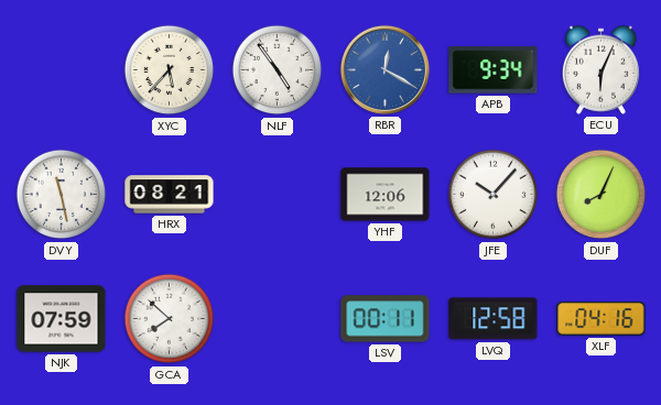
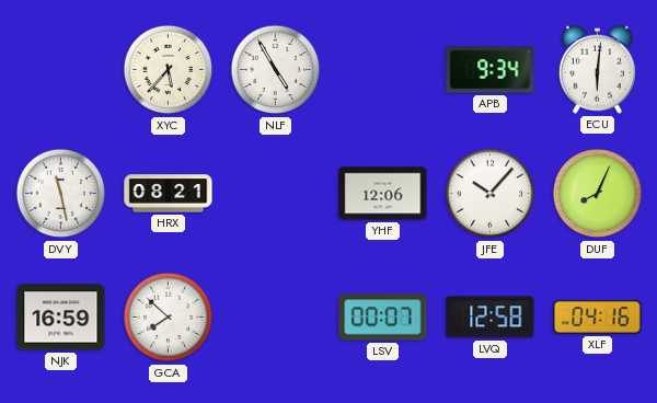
NLF: 4:54 -> 4:55 (276, 70)
RBR: 12:20 -> none (384, 69)
ECU: 6:04 -> 6:01 (597, 69)
NJK: 07:59 -> 16:59 (61, 318)
LSV: 00:11 -> 00:07 (383, 318)
